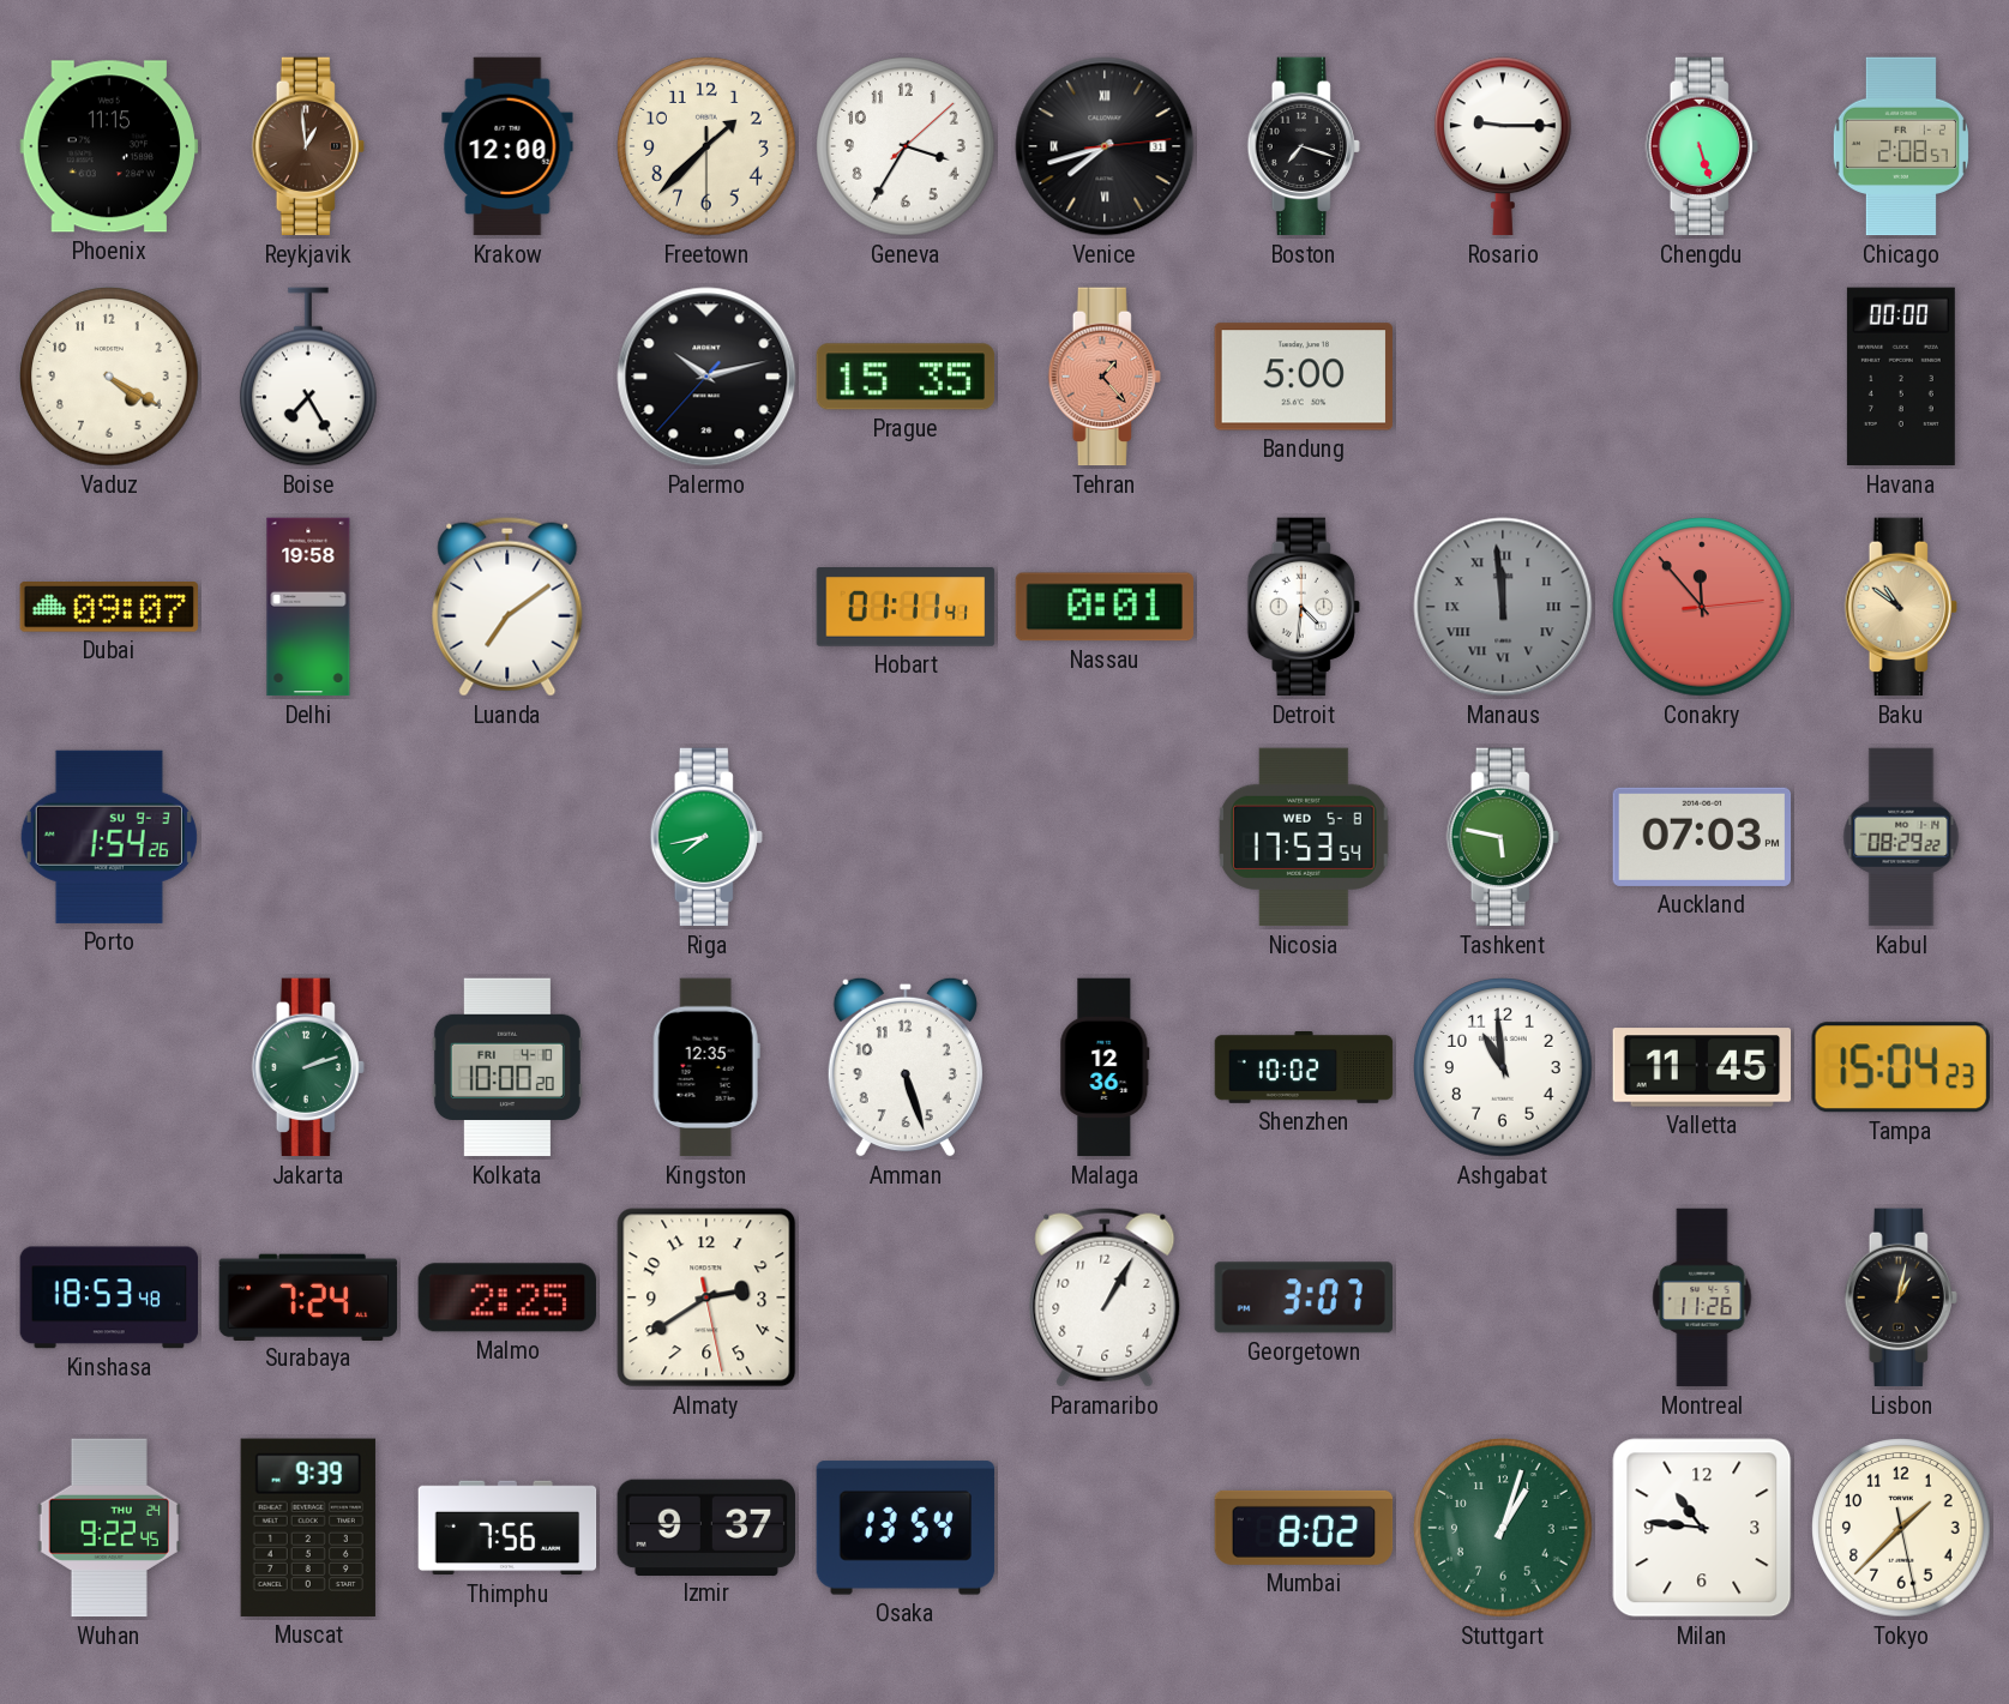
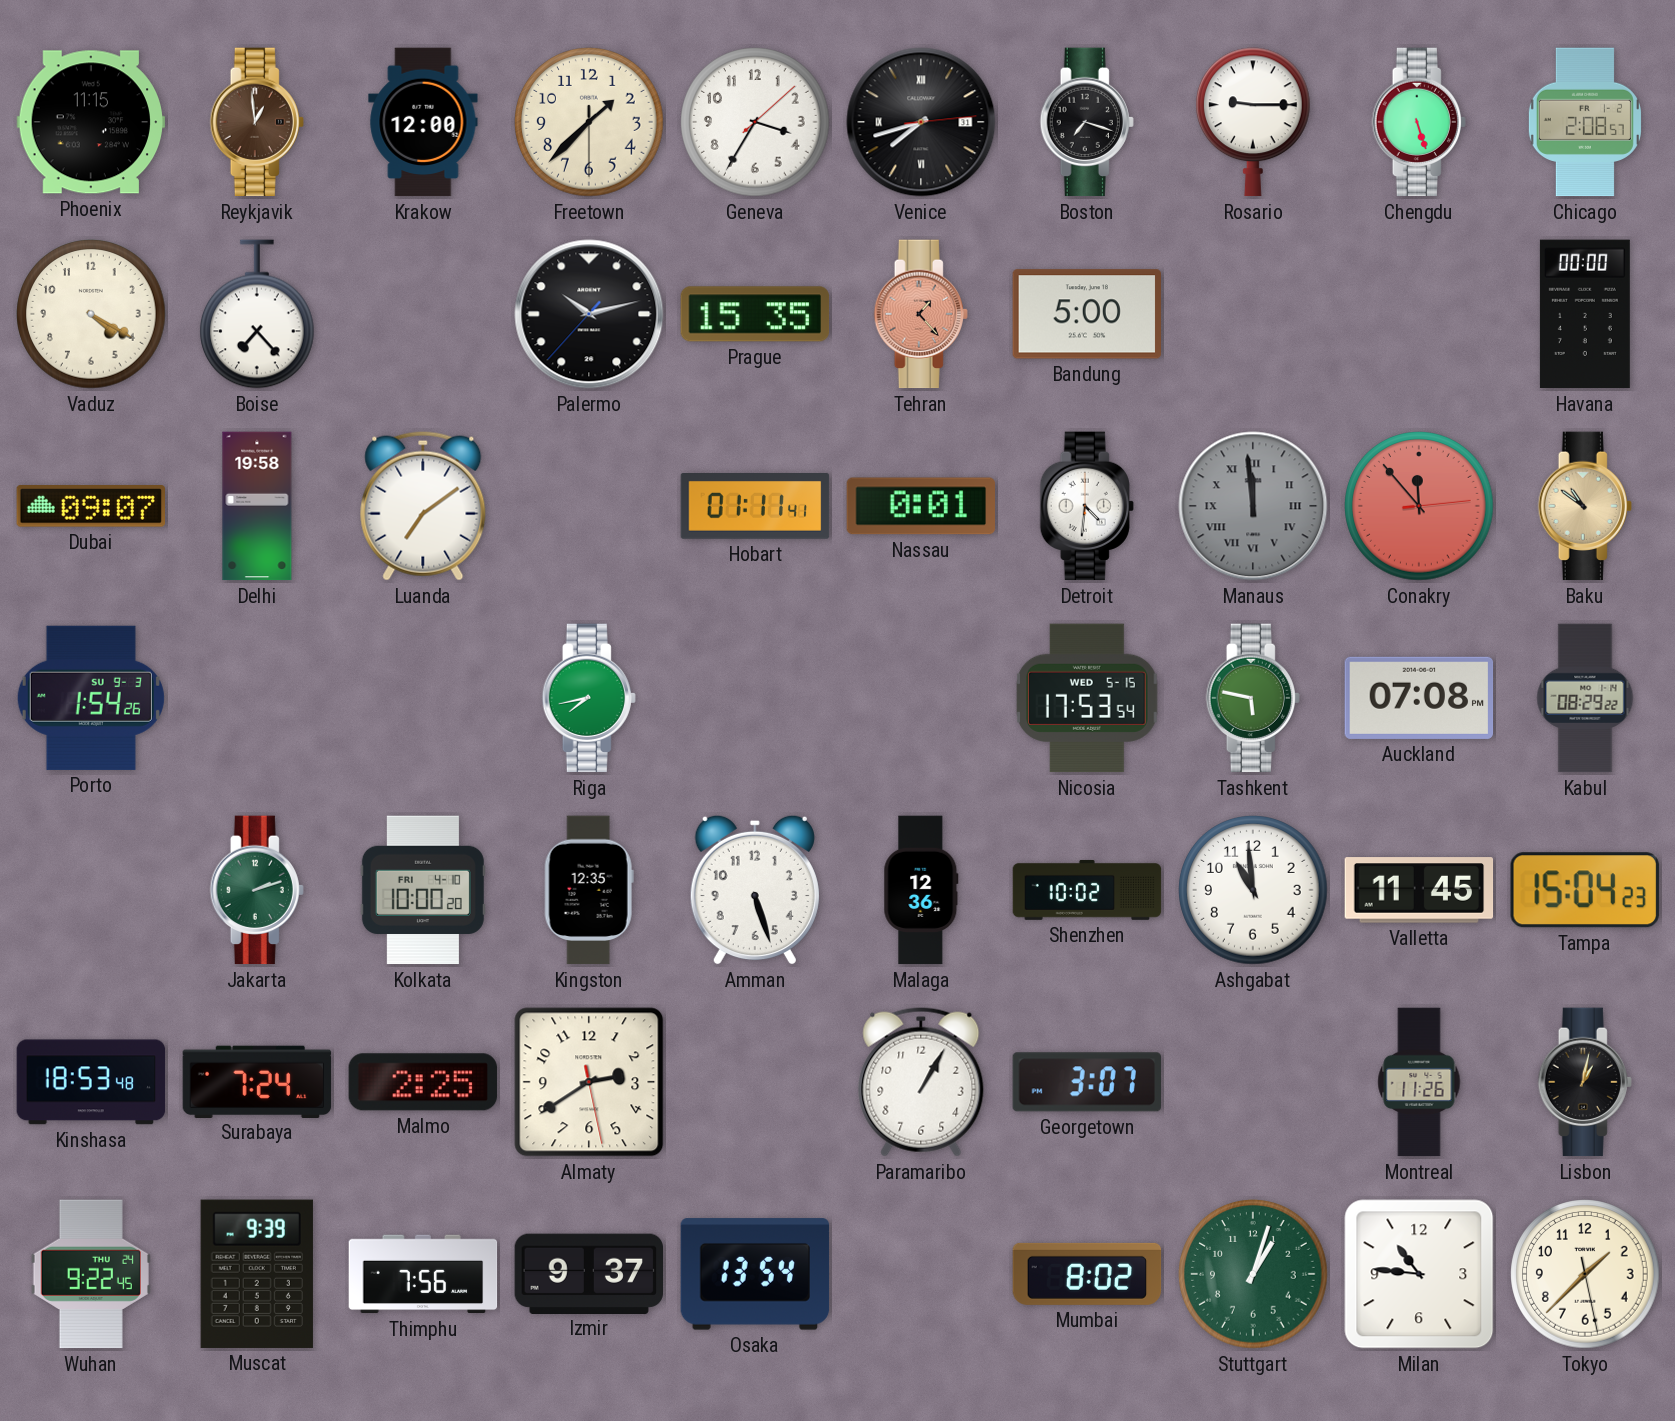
Boise: 7:25 -> 7:23 (258, 314)
Nicosia date: WED 5-8 -> WED 5-15 (1087, 698)
Auckland: 07:03 -> 07:08 (1419, 698)
